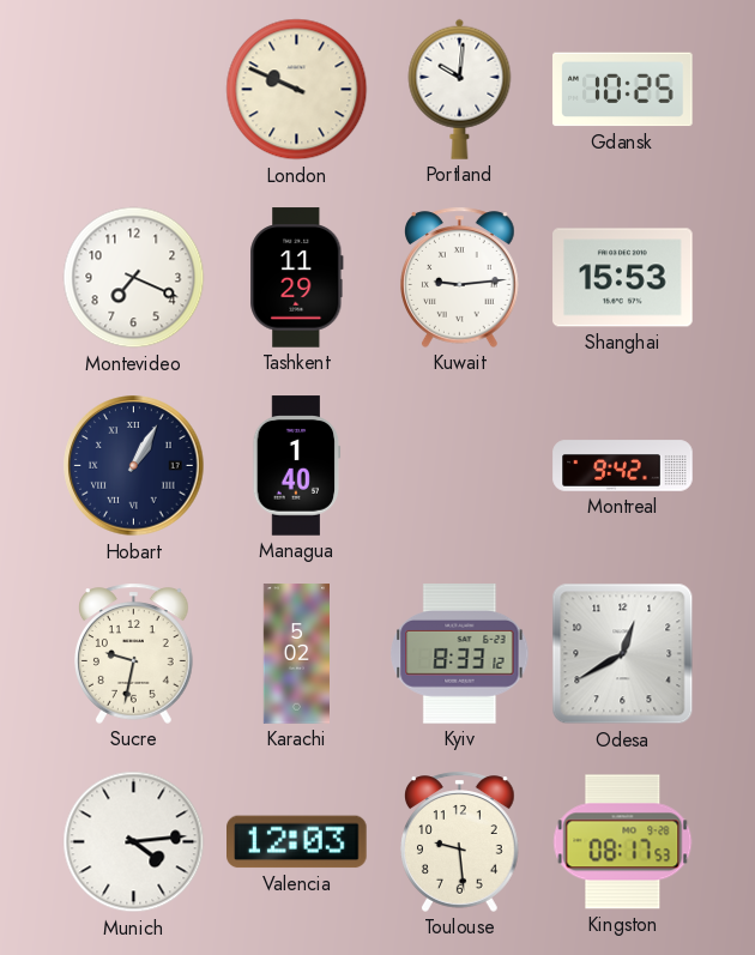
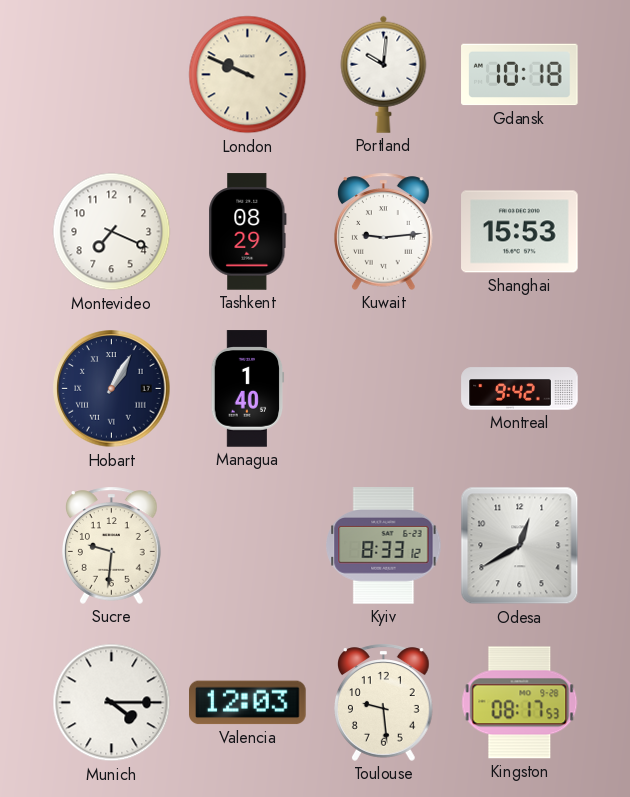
Gdansk: 10:25 -> 10:18 (520, 75)
Tashkent: 11:29 -> 08:29 (248, 232)
Sucre: 9:32 -> 9:31 (112, 545)
Karachi: 5:02 -> none (296, 654)
Munich: 4:14 -> 4:15 (112, 703)
